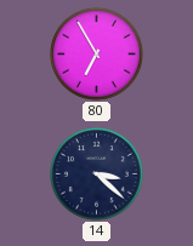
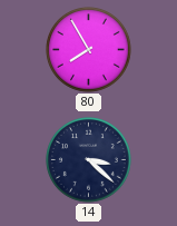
80: 6:55 -> 7:55 (89, 50)
